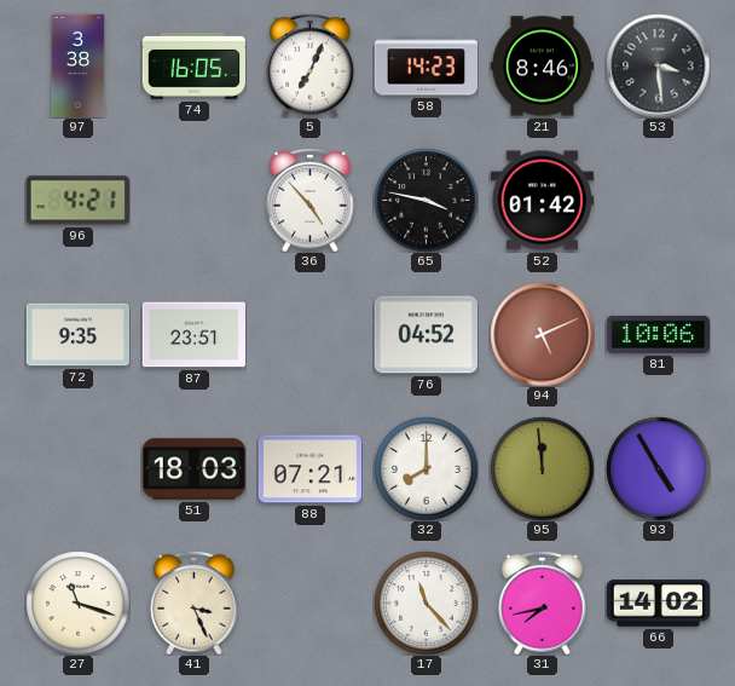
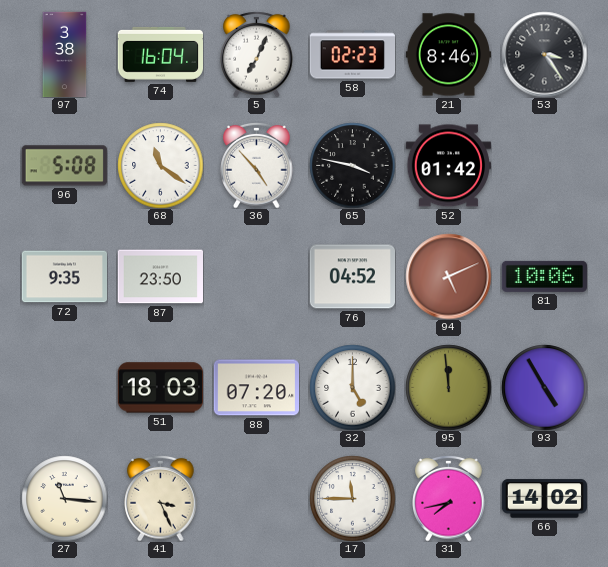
74: 16:05 -> 16:04 (160, 54)
58: 14:23 -> 02:23 (352, 55)
53: 3:29 -> 3:24 (544, 54)
96: 4:21 -> 5:08 (64, 166)
68: none -> 11:21 (160, 165)
87: 23:51 -> 23:50 (160, 277)
88: 07:21 -> 07:20 (256, 388)
32: 8:00 -> 5:00 (352, 387)
27: 11:18 -> 11:16 (64, 498)
17: 11:23 -> 11:45 (352, 498)
